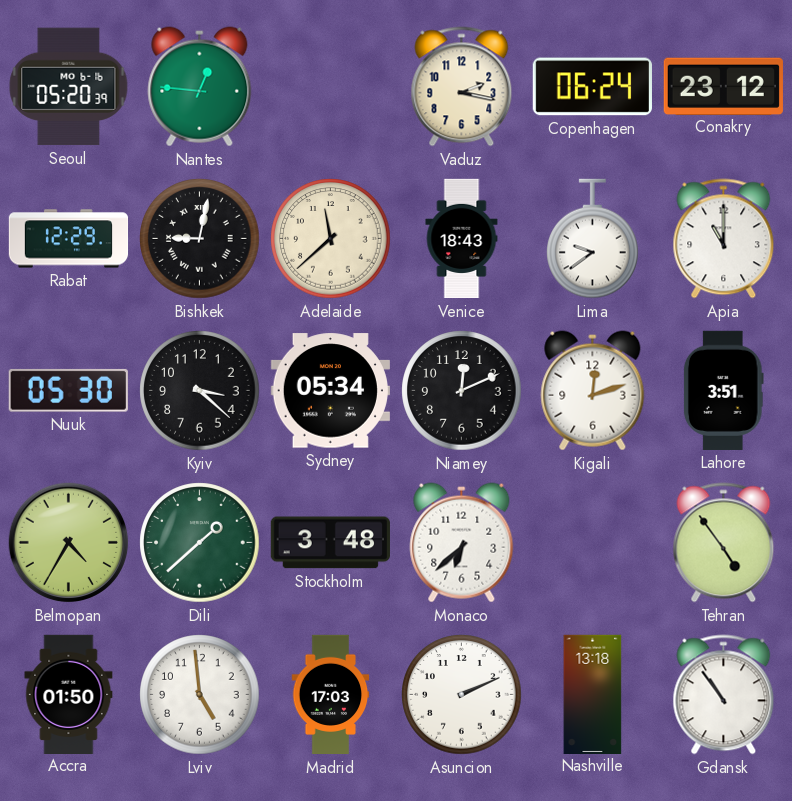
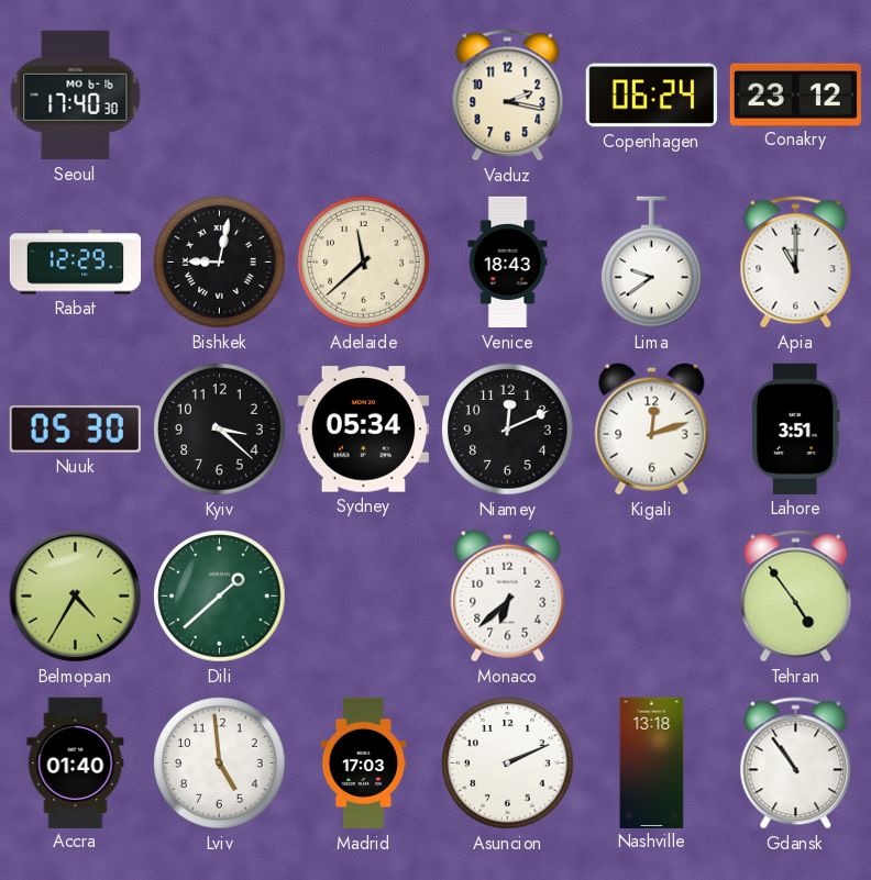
Seoul: 05:20 -> 17:40 (76, 96)
Nantes: 12:46 -> none (200, 87)
Stockholm: 3:48 -> none (330, 543)
Accra: 01:50 -> 01:40 (76, 762)
